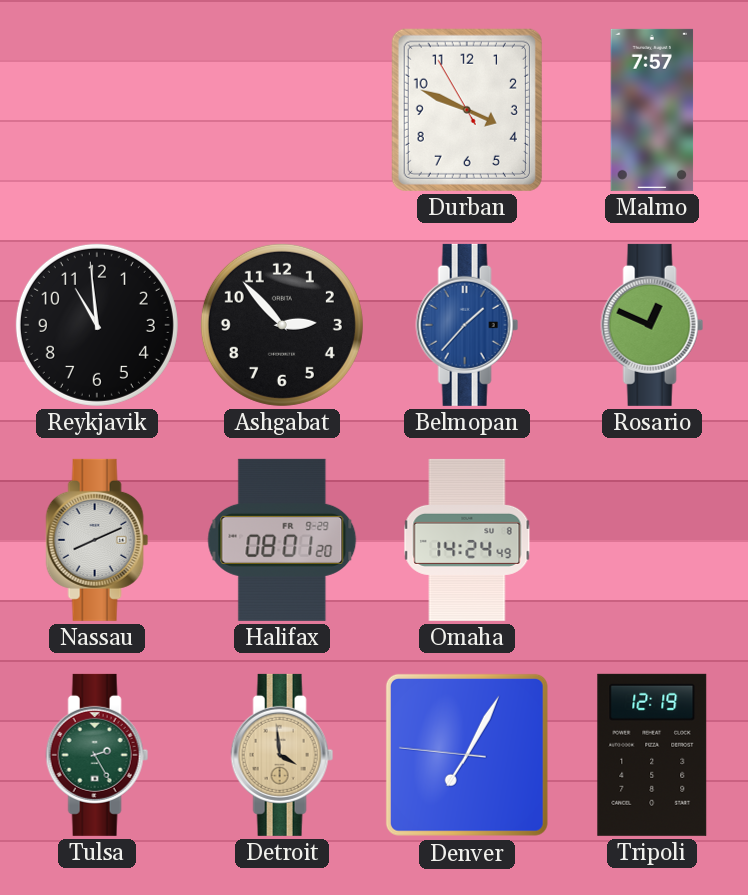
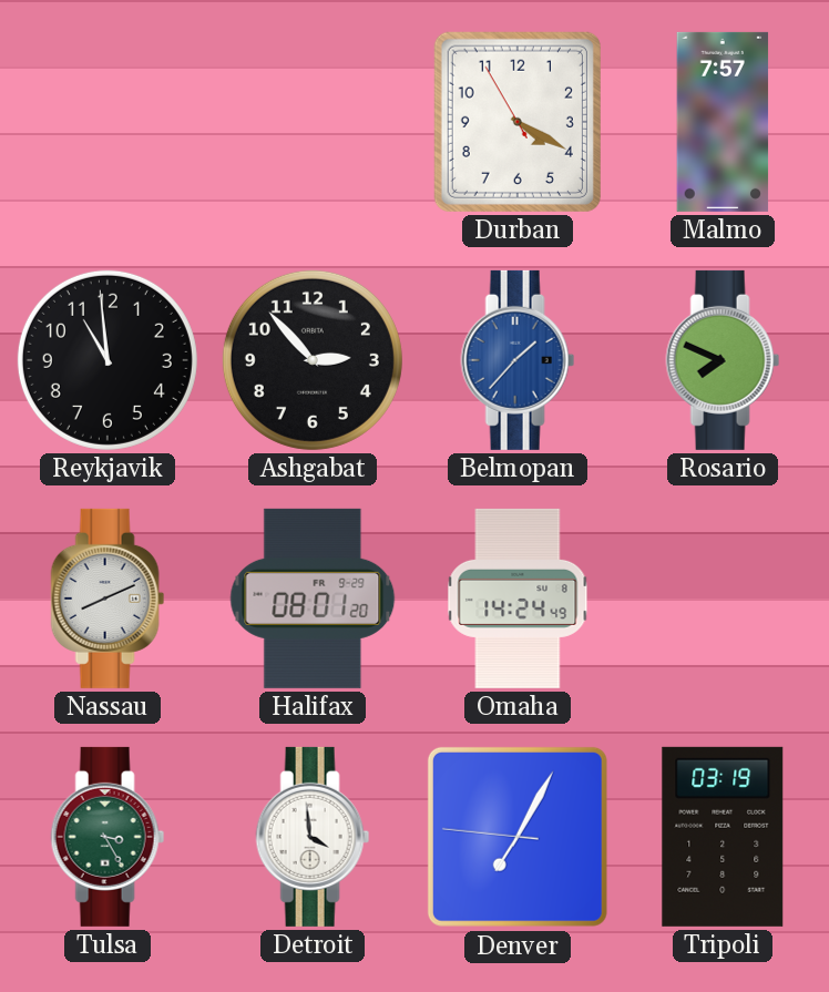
Durban: 3:48 -> 4:19 (518, 122)
Rosario: 12:49 -> 7:49 (723, 360)
Tulsa: 2:25 -> 3:25 (108, 837)
Detroit dial: champagne -> white (313, 837)
Tripoli: 12:19 -> 03:19 (723, 837)
